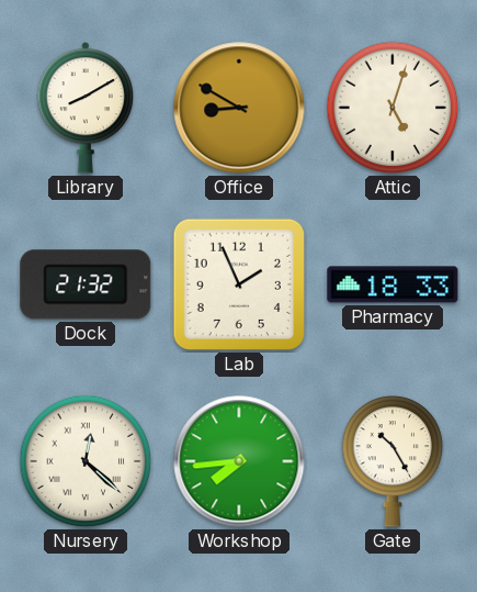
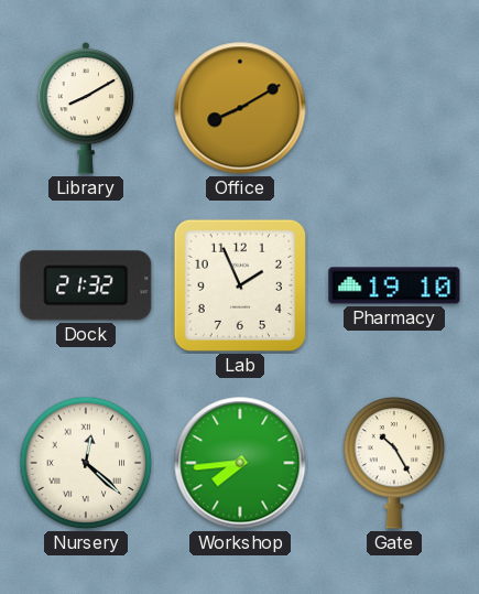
Office: 8:50 -> 8:10 (240, 108)
Attic: 5:03 -> none (393, 108)
Pharmacy: 18:33 -> 19:10 (394, 285)
